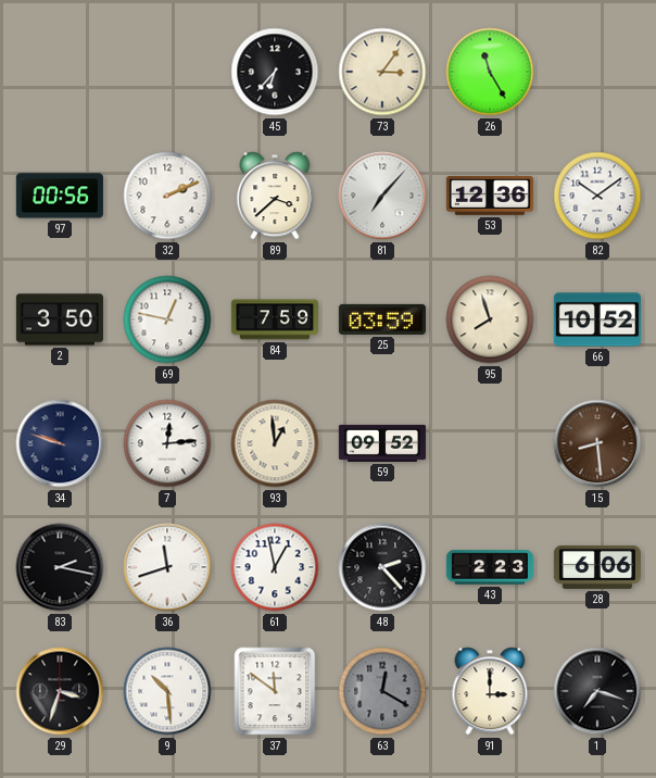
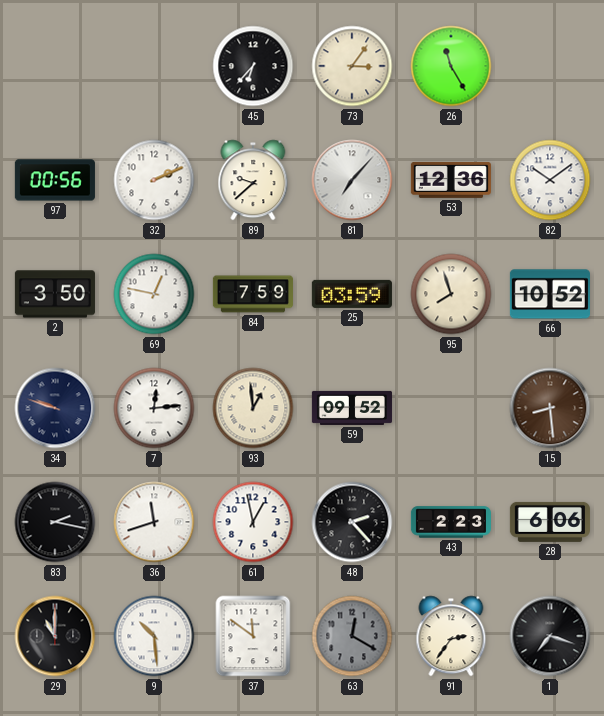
89: 3:38 -> 9:38 (253, 180)
29: 3:33 -> 11:00 (55, 636)
91: 3:00 -> 2:36 (451, 636)
